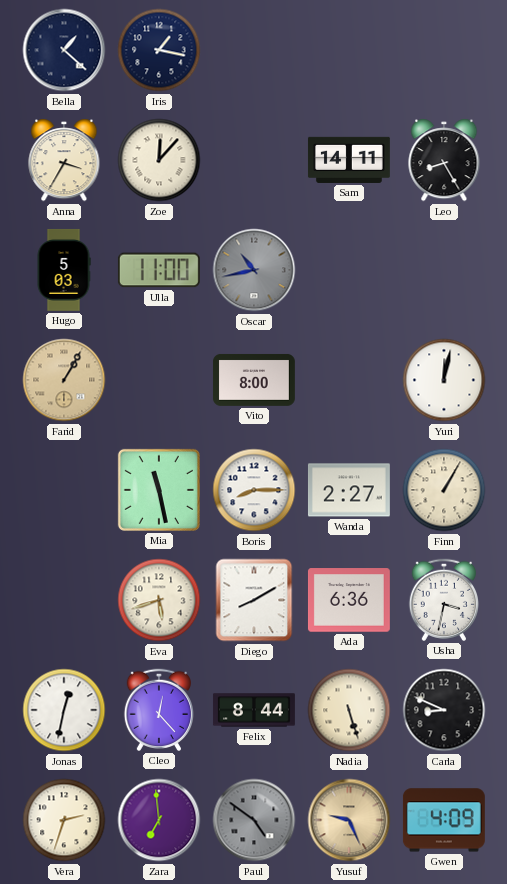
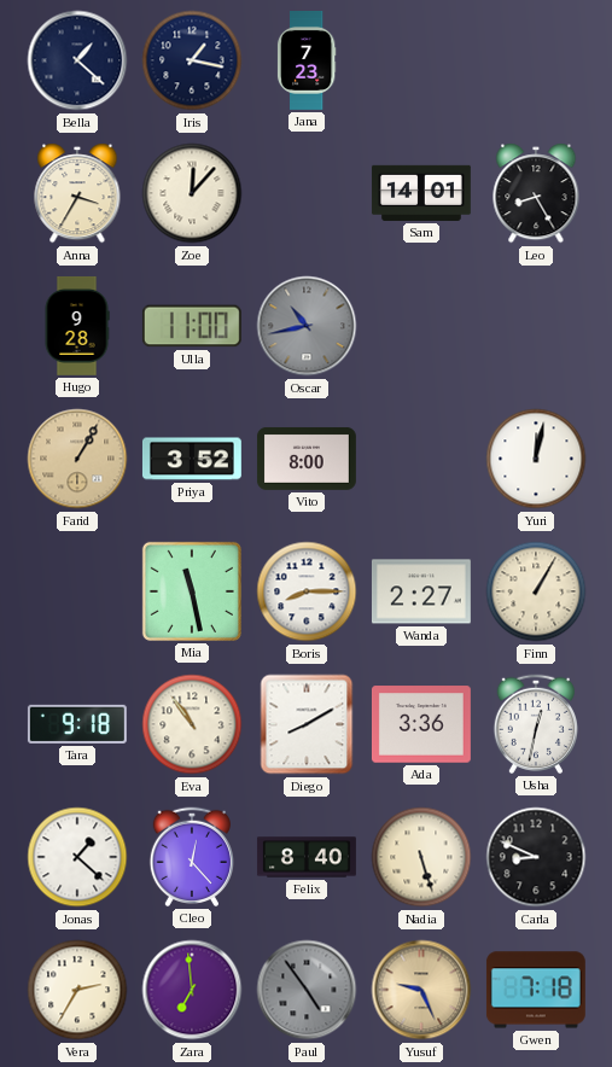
Jana: none -> 7:23 (307, 62)
Sam: 14:11 -> 14:01 (421, 193)
Hugo: 5:03 -> 9:28 (77, 326)
Priya: none -> 3:52 (192, 459)
Tara: none -> 9:18 (77, 724)
Eva: 5:42 -> 10:54 (192, 724)
Ada: 6:36 -> 3:36 (421, 724)
Usha: 3:32 -> 12:32 (535, 724)
Jonas: 12:32 -> 1:22 (77, 857)
Felix: 8:44 -> 8:40 (307, 857)
Vera: 2:33 -> 2:35 (77, 990)
Paul: 4:51 -> 4:54 (307, 990)
Gwen: 4:09 -> 7:18 (536, 990)
